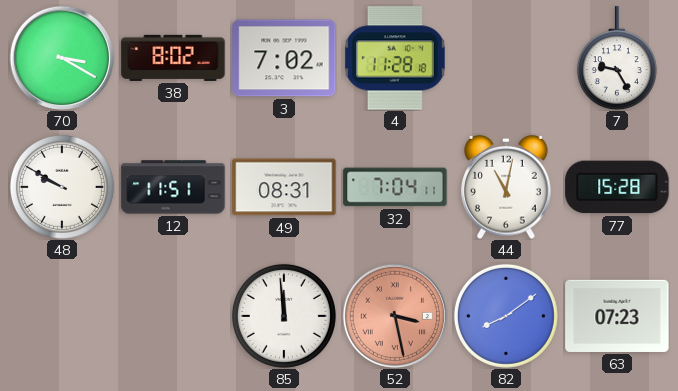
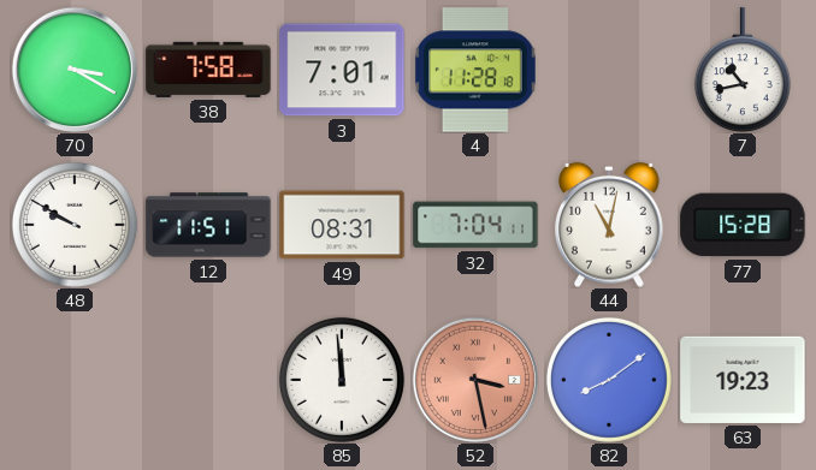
38: 8:02 -> 7:58 (208, 70)
3: 7:02 -> 7:01 (342, 70)
7: 9:25 -> 10:43 (743, 70)
63: 07:23 -> 19:23 (743, 380)
